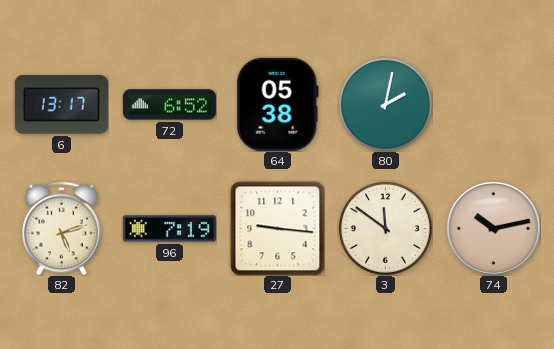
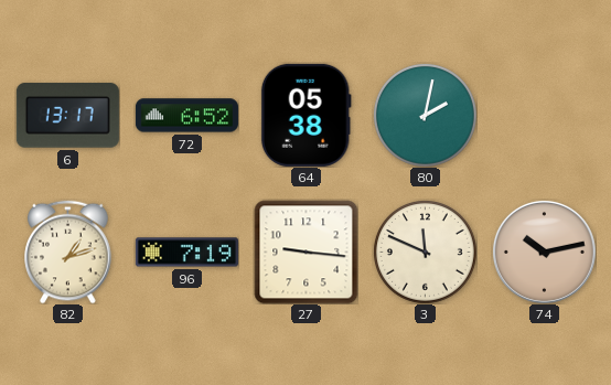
82: 5:12 -> 1:12 (68, 252)
3: 11:51 -> 11:49 (425, 252)
